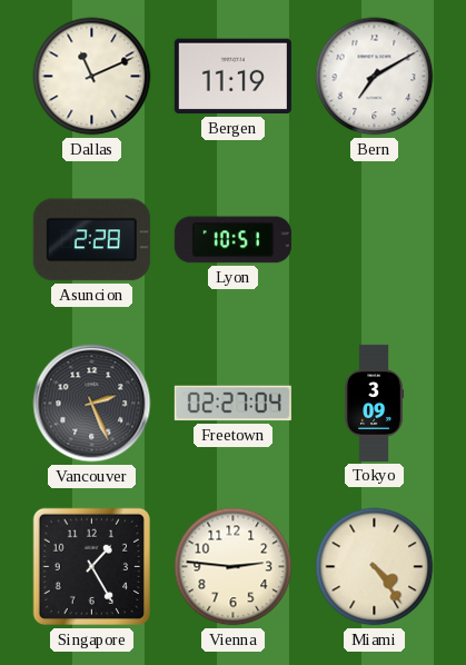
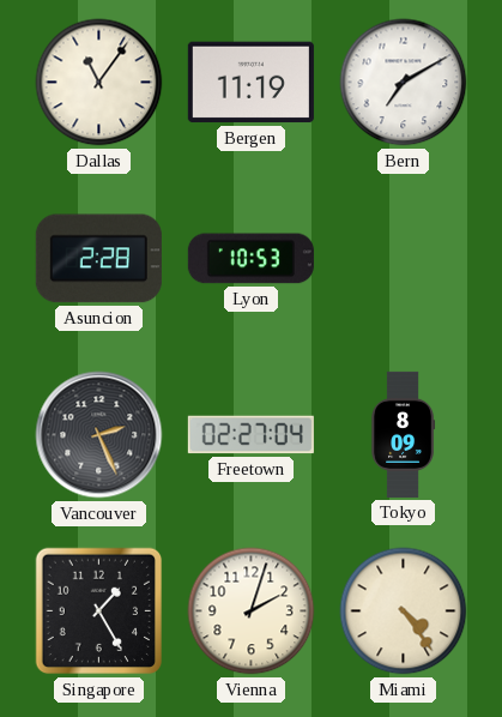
Dallas: 11:11 -> 11:06 (99, 83)
Lyon: 10:51 -> 10:53 (250, 259)
Tokyo: 3:09 -> 8:09 (404, 434)
Vienna: 2:46 -> 2:03 (252, 611)
